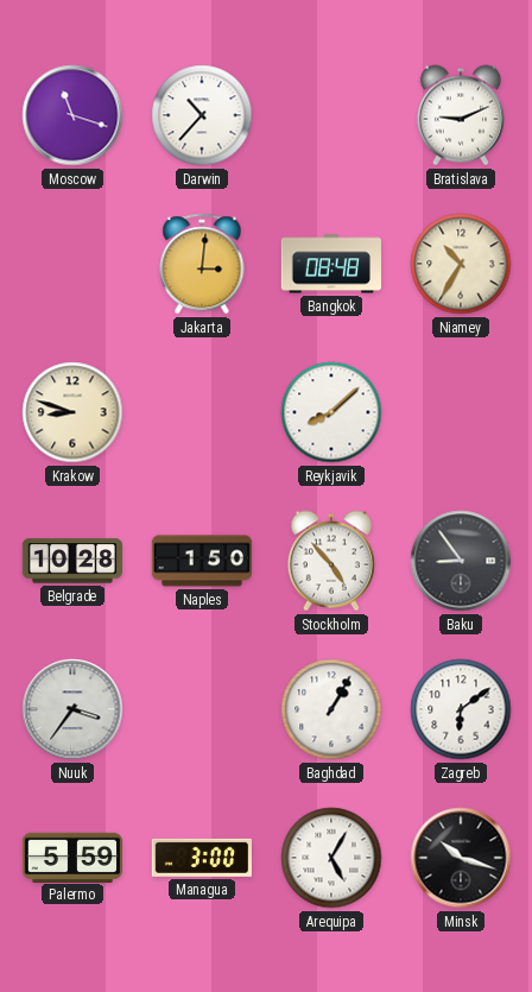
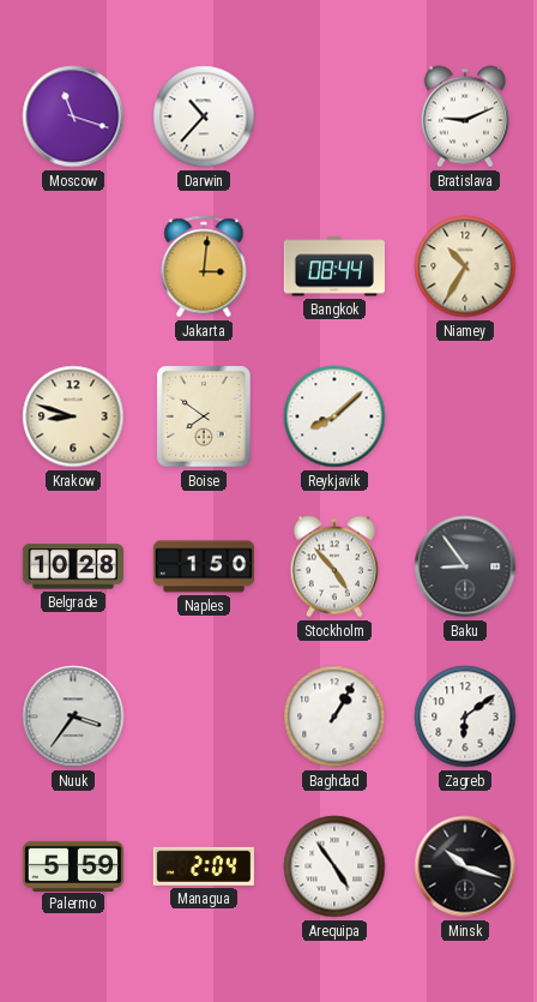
Bangkok: 08:48 -> 08:44 (334, 266)
Boise: none -> 7:51 (204, 416)
Managua: 3:00 -> 2:04 (204, 866)
Arequipa: 5:05 -> 4:54 (334, 866)
